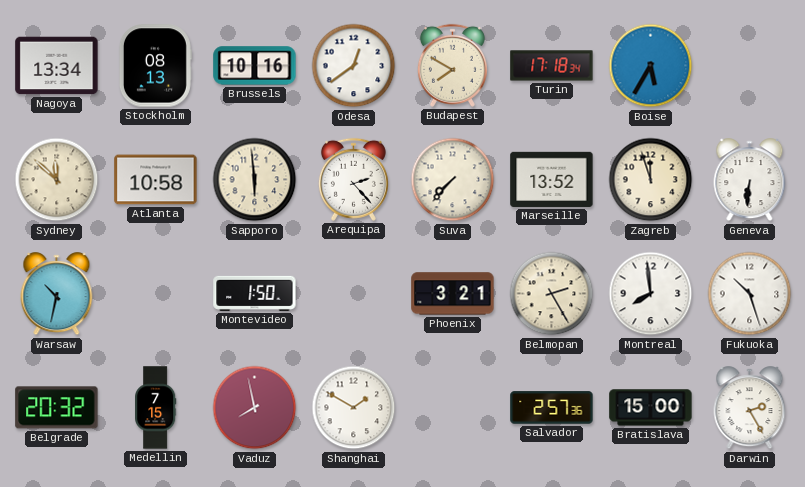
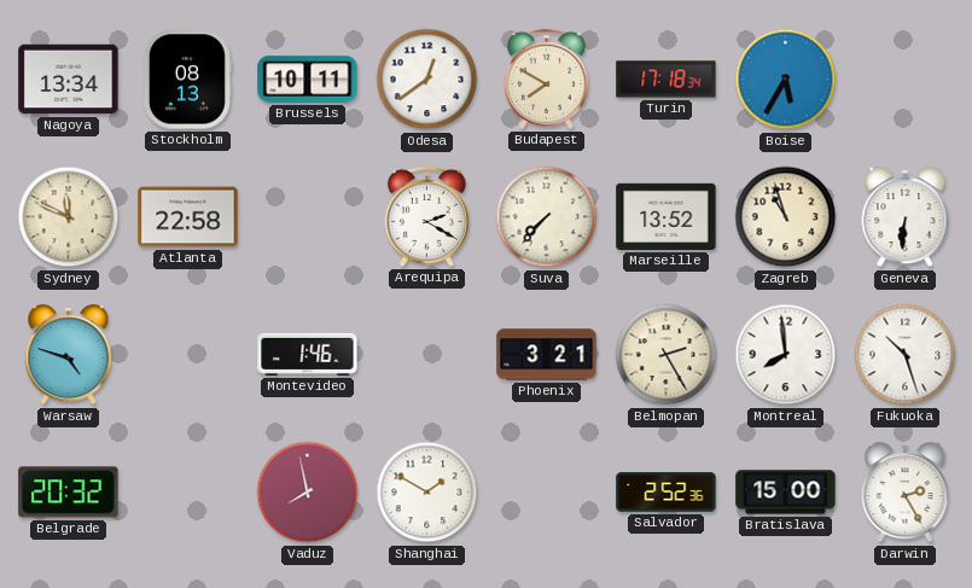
Brussels: 10:16 -> 10:11 (308, 80)
Sydney: 11:52 -> 11:49 (69, 217)
Atlanta: 10:58 -> 22:58 (188, 217)
Sapporo: 5:59 -> none (255, 180)
Arequipa: 2:23 -> 2:20 (426, 216)
Zagreb: 11:57 -> 10:57 (786, 217)
Warsaw: 10:32 -> 4:48 (69, 355)
Montevideo: 1:50 -> 1:46 (308, 354)
Medellin: 7:15 -> none (156, 408)
Salvador: 2:57 -> 2:52 (667, 493)
